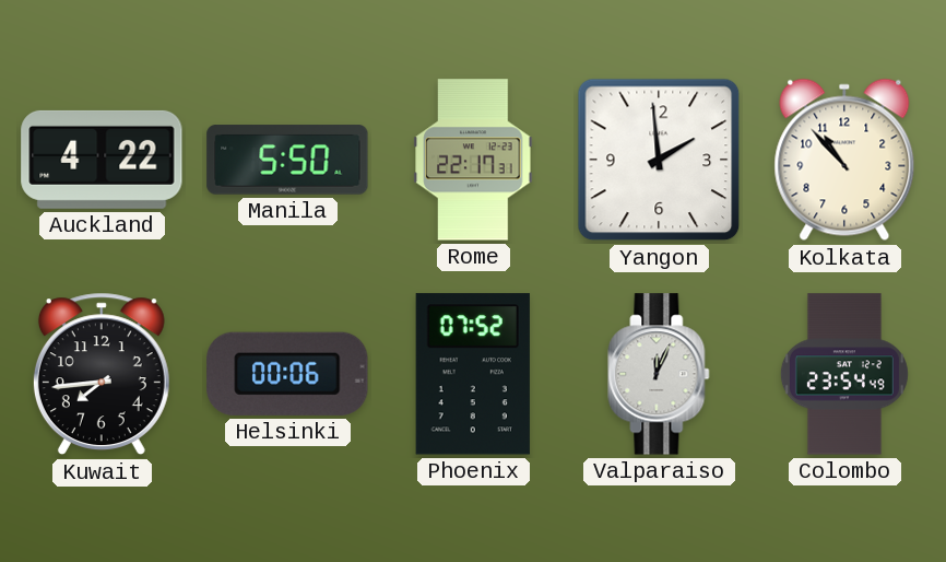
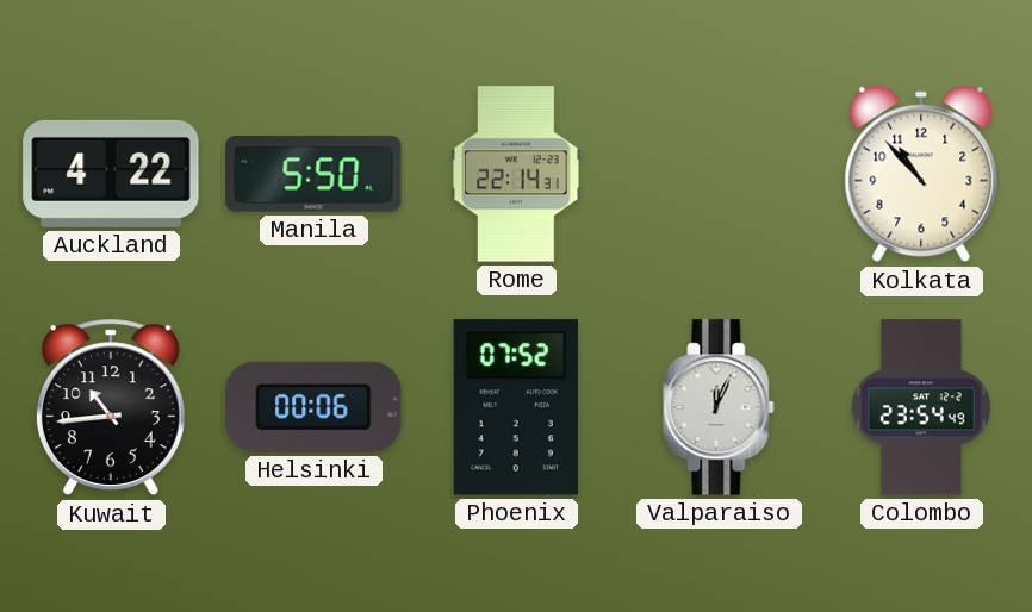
Rome: 22:17 -> 22:14 (516, 174)
Yangon: 1:59 -> none (659, 160)
Kuwait: 7:44 -> 10:44 (111, 407)
